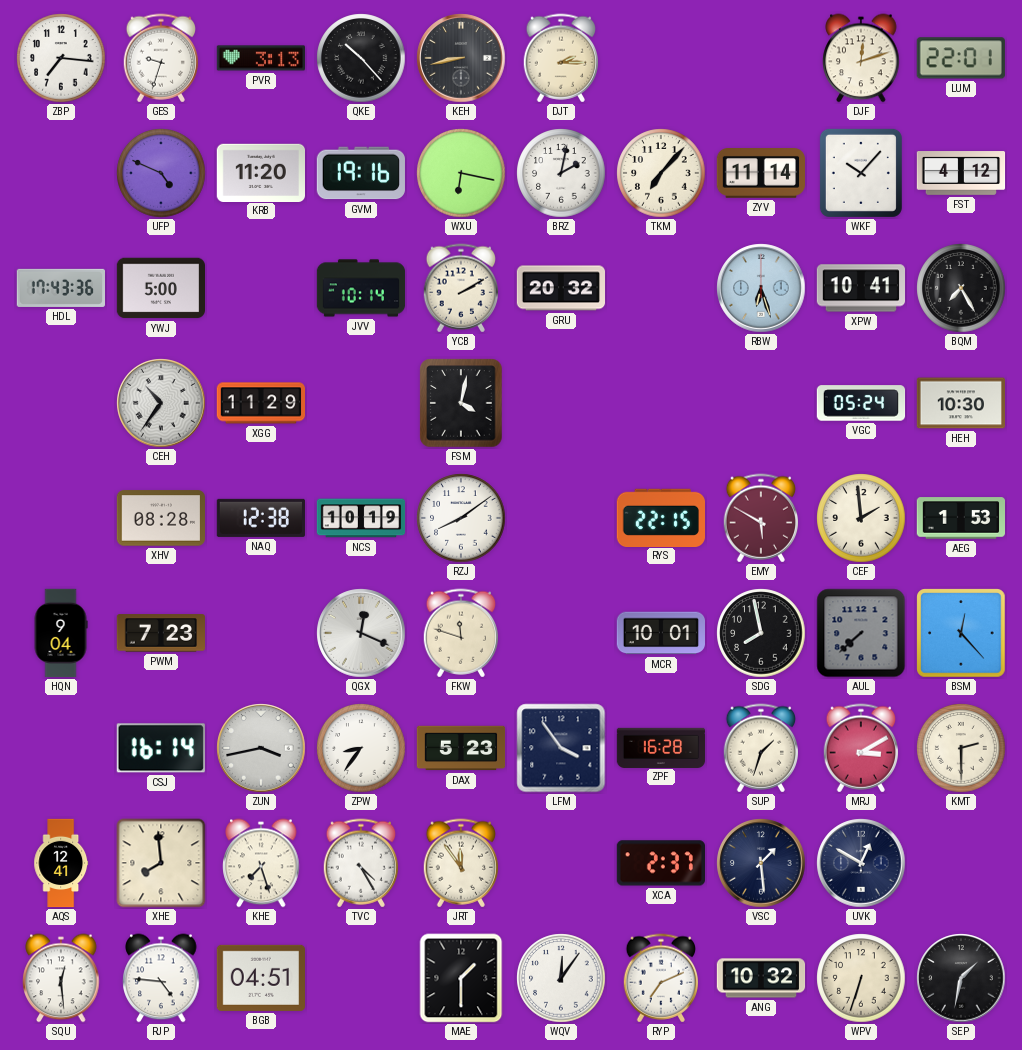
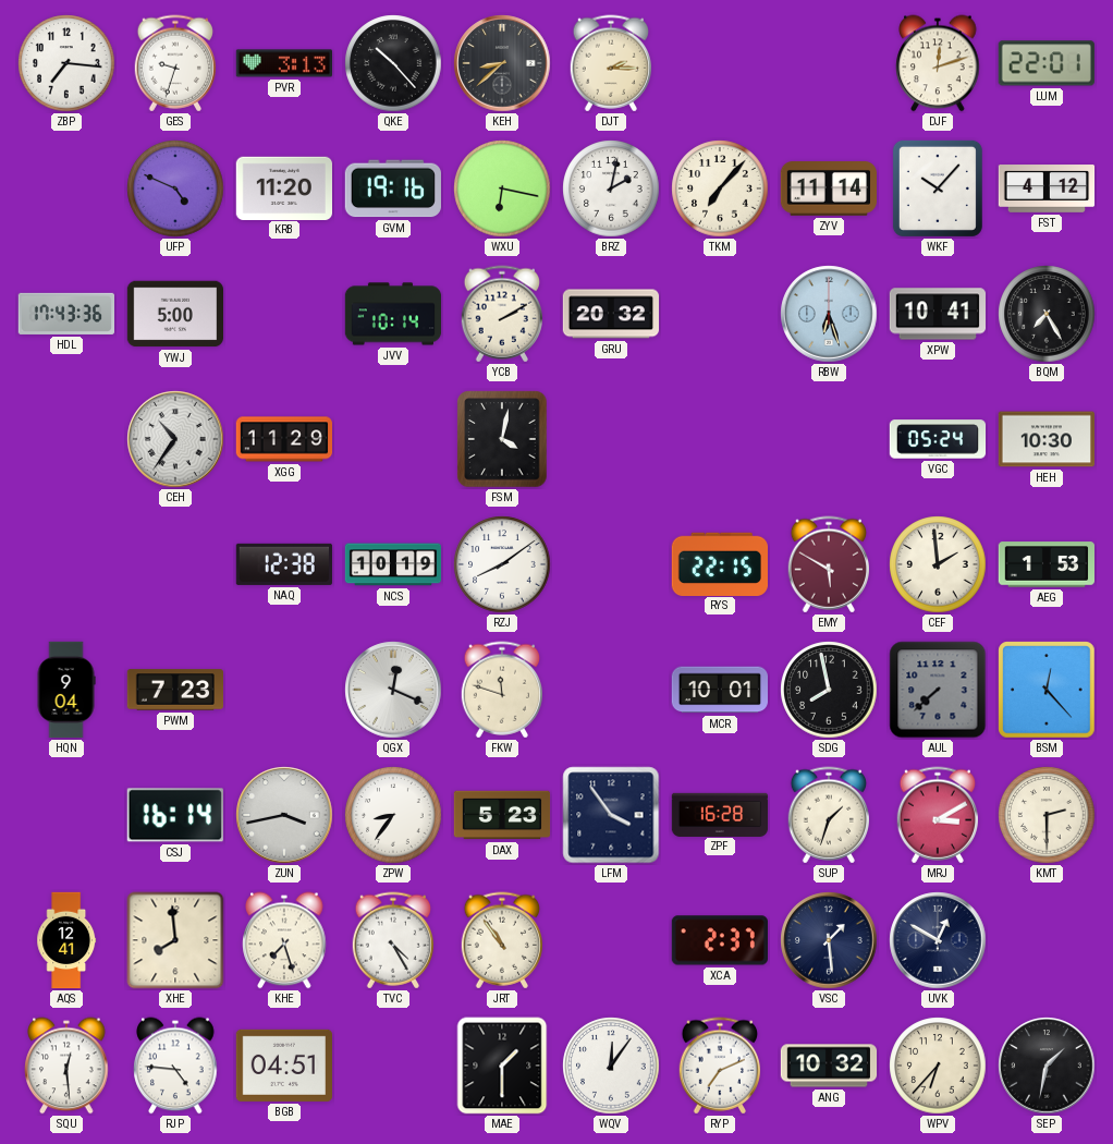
KEH: 8:43 -> 8:38 (502, 63)
XHV: 08:28 -> none (160, 518)
JRT: 11:54 -> 10:54 (501, 940)
WPV: 6:33 -> 6:37 (938, 1066)
